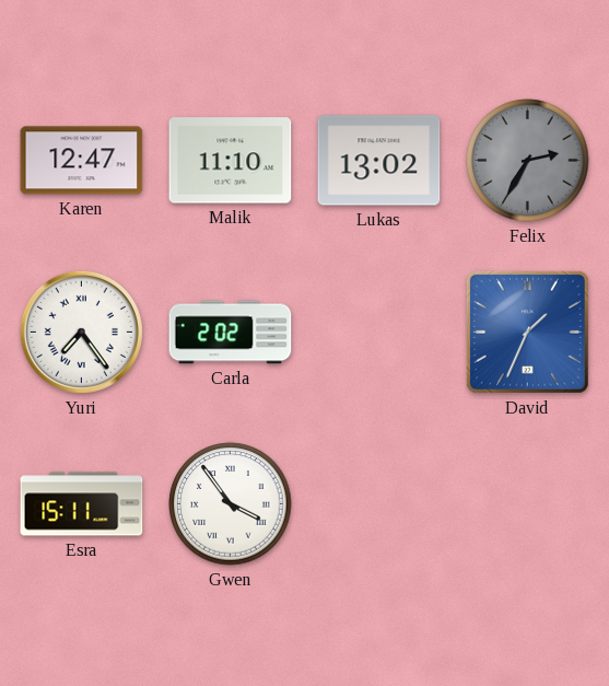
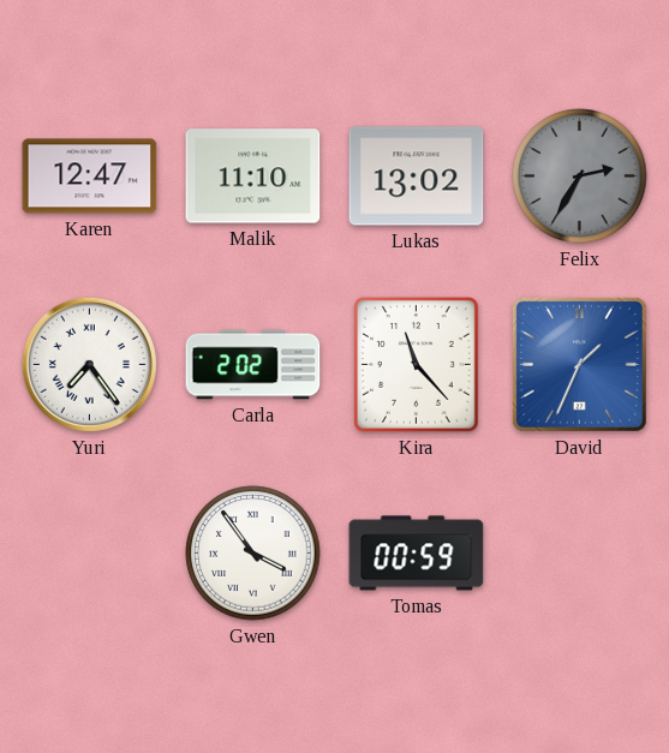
Kira: none -> 11:23 (417, 365)
Esra: 15:11 -> none (82, 504)
Tomas: none -> 00:59 (417, 554)
